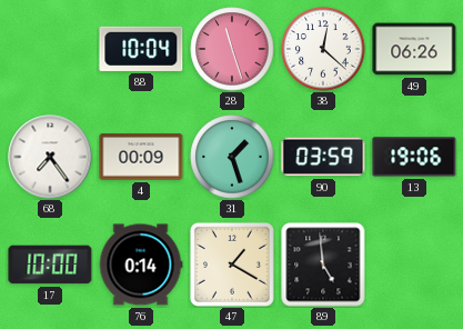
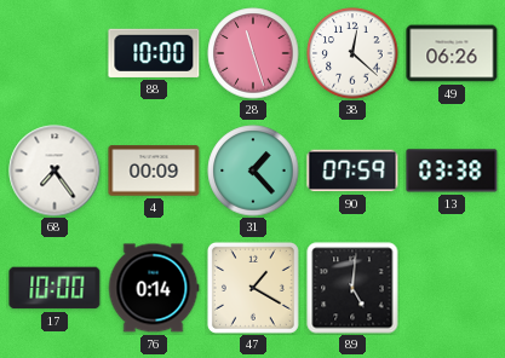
88: 10:04 -> 10:00 (154, 53)
31: 1:27 -> 1:23 (253, 171)
90: 03:59 -> 07:59 (352, 171)
13: 19:06 -> 03:38 (452, 171)
89: 4:59 -> 5:01 (352, 288)
